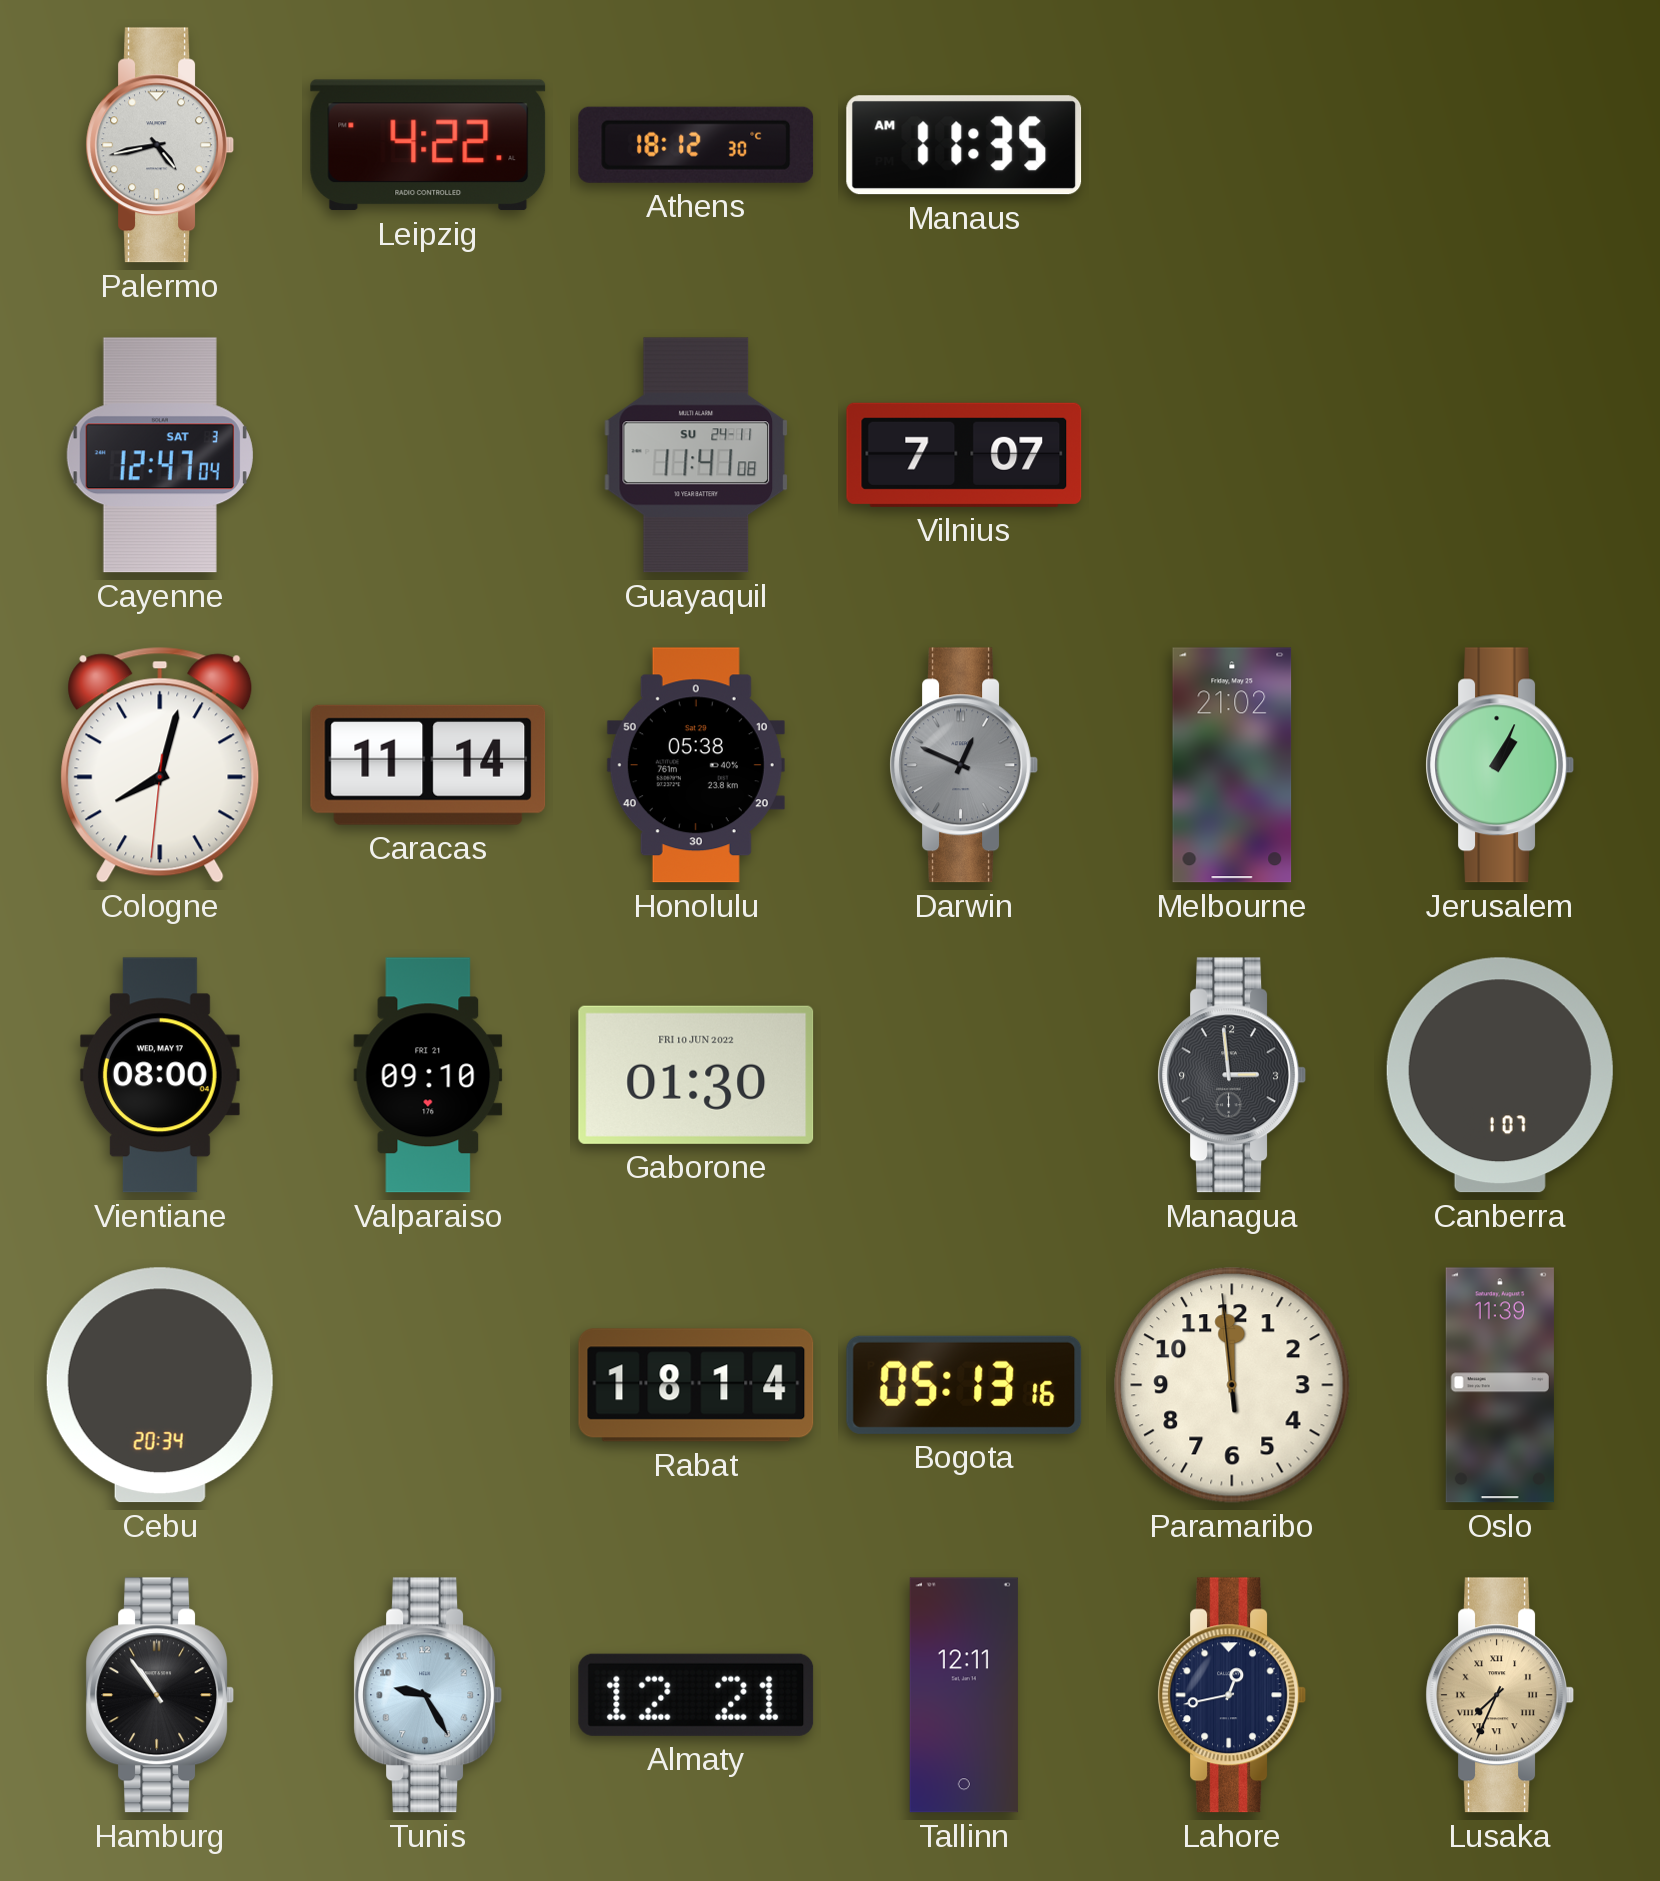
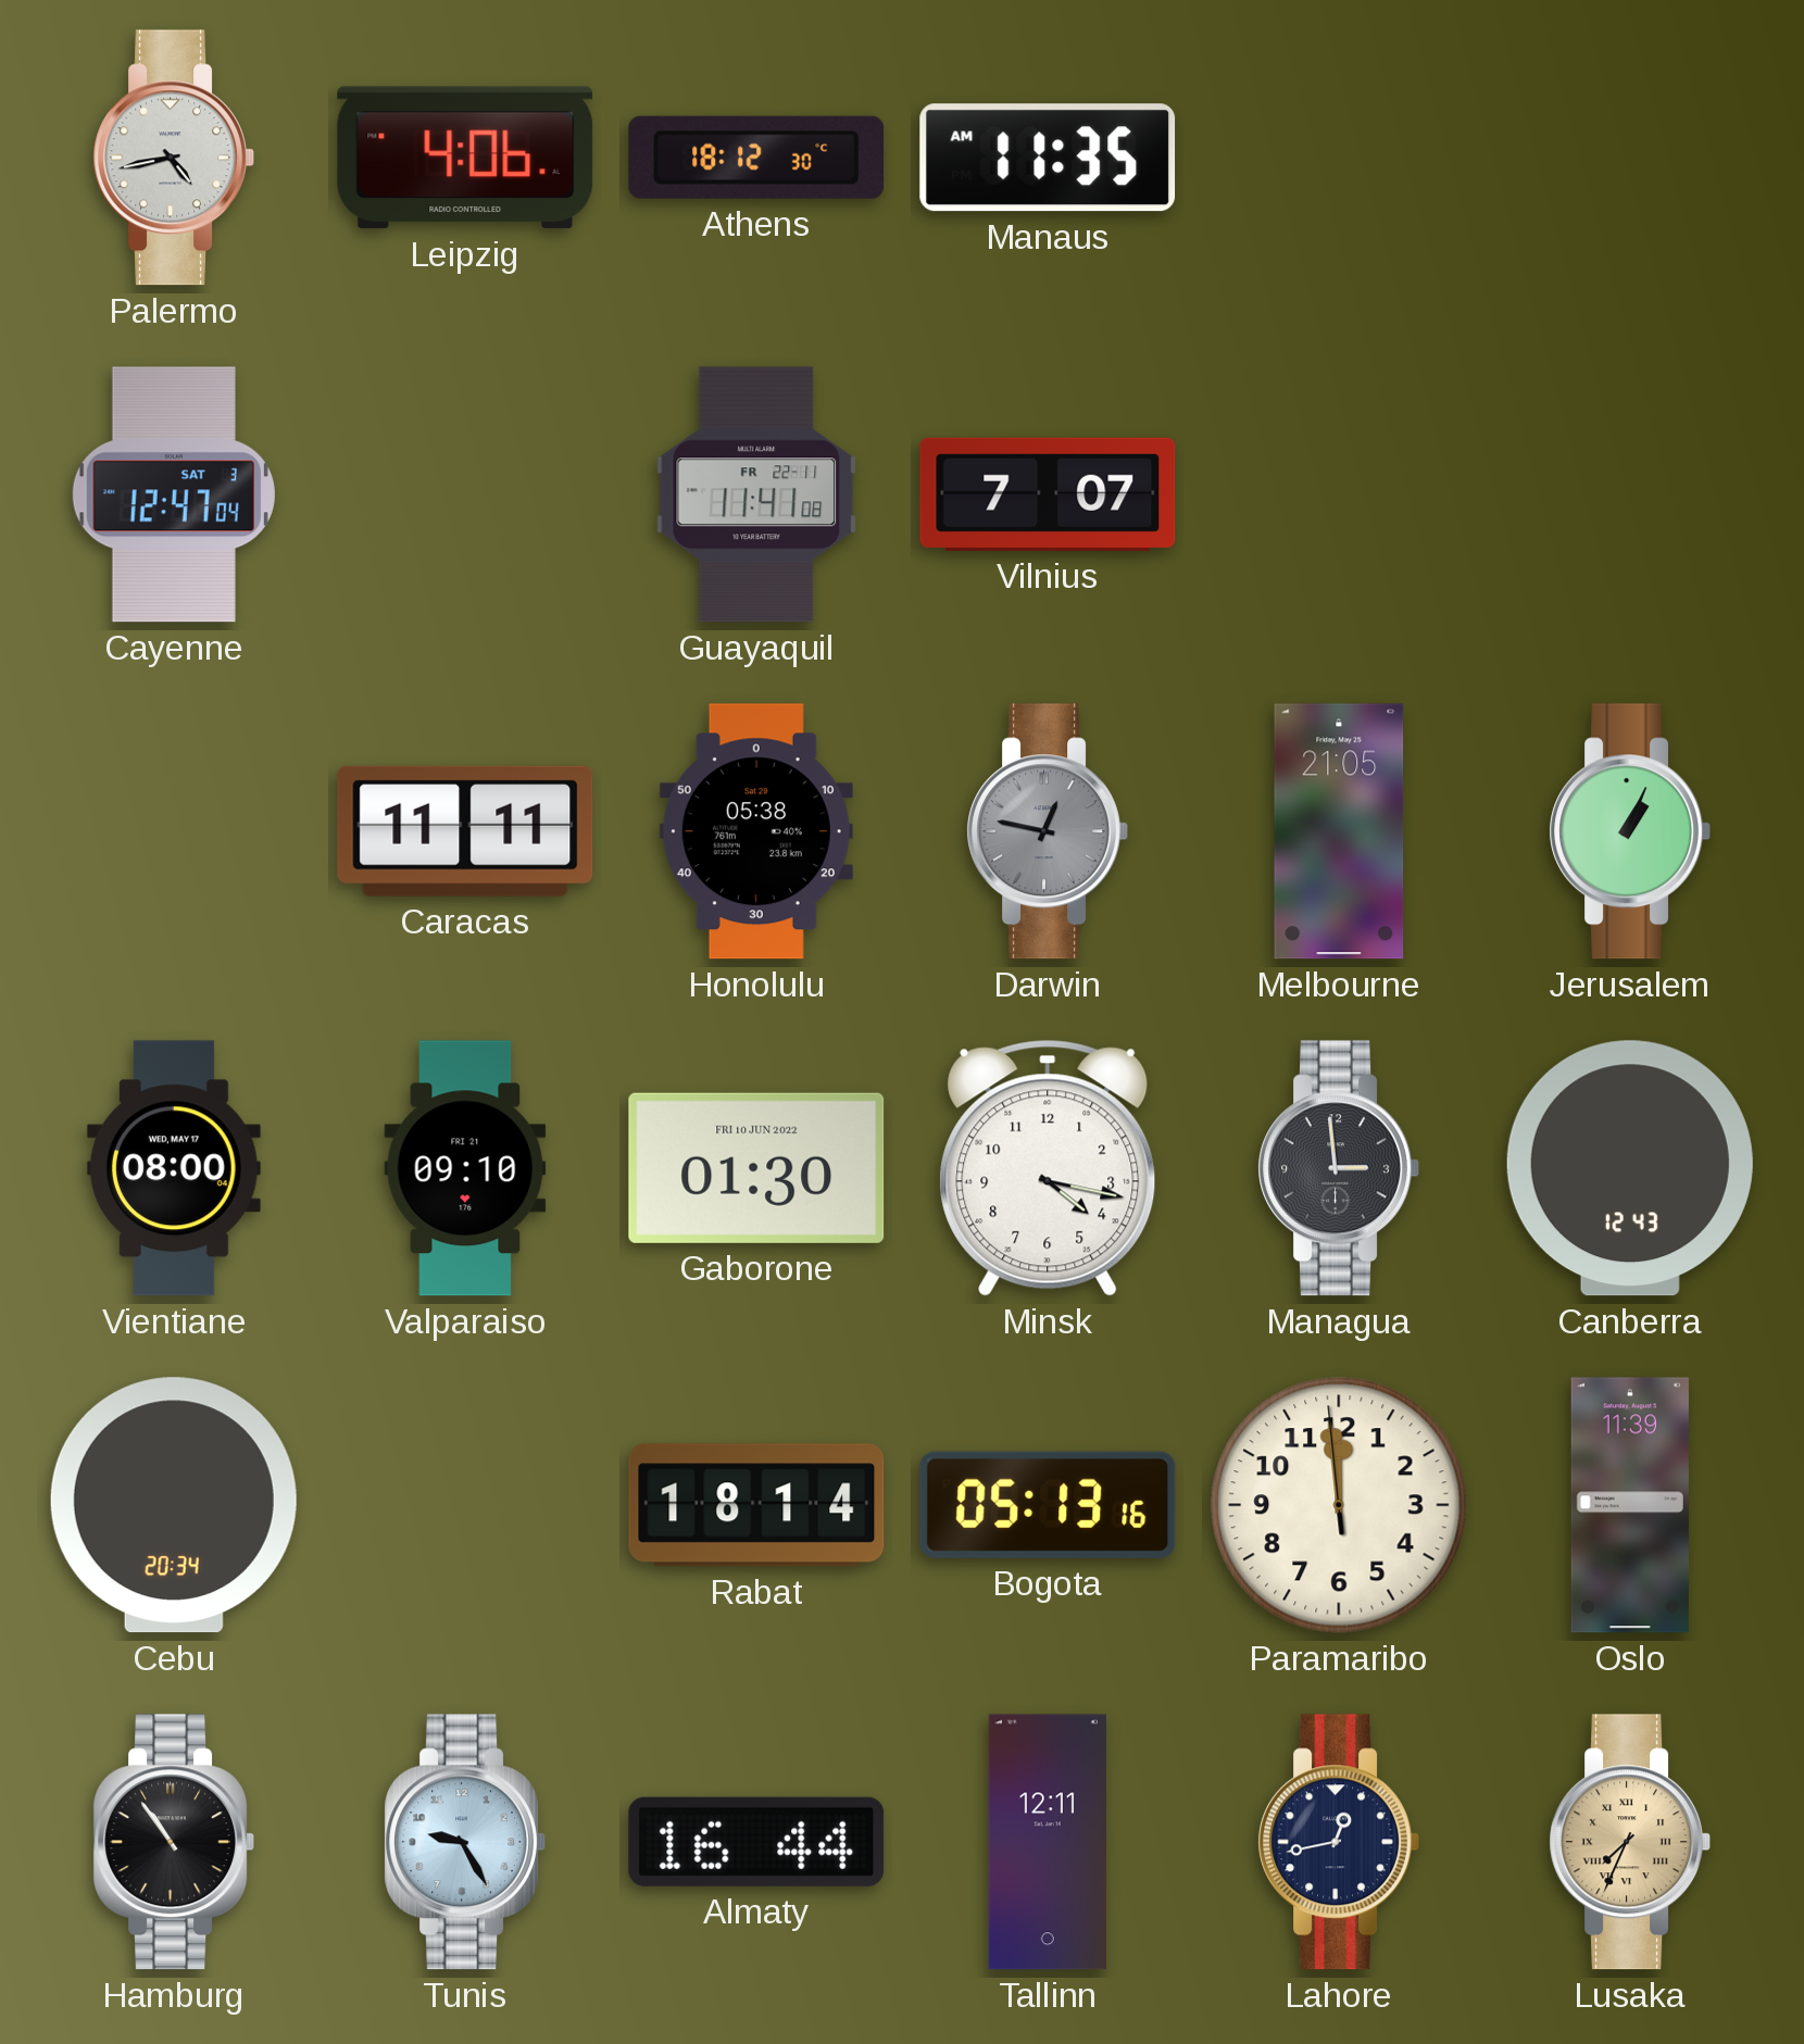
Leipzig: 4:22 -> 4:06 (465, 158)
Guayaquil date: SU 24-11 -> FR 22-11 (756, 494)
Cologne: 8:02 -> none (160, 765)
Caracas: 11:14 -> 11:11 (465, 831)
Darwin: 12:49 -> 12:47 (1047, 831)
Melbourne: 21:02 -> 21:05 (1339, 831)
Minsk: none -> 4:17 (1048, 1168)
Canberra: 1:07 -> 12:43 (1630, 1168)
Almaty: 12:21 -> 16:44 (756, 1842)
